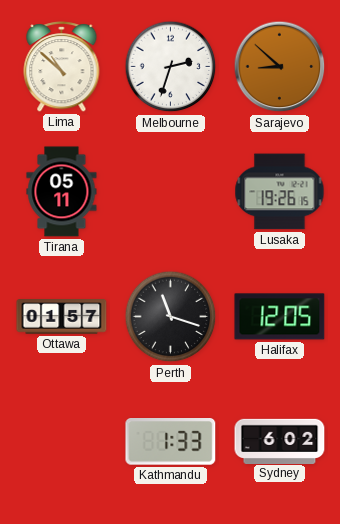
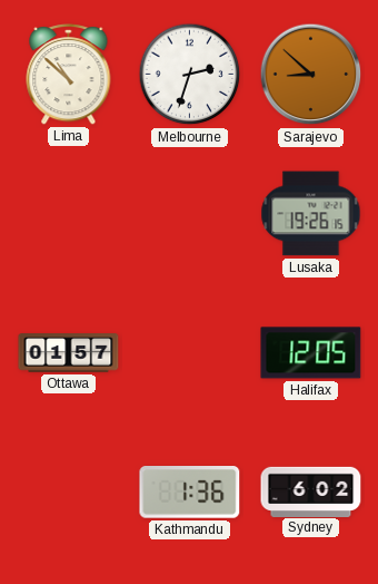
Tirana: 05:11 -> none (62, 192)
Perth: 11:18 -> none (171, 317)
Kathmandu: 1:33 -> 1:36 (190, 493)
